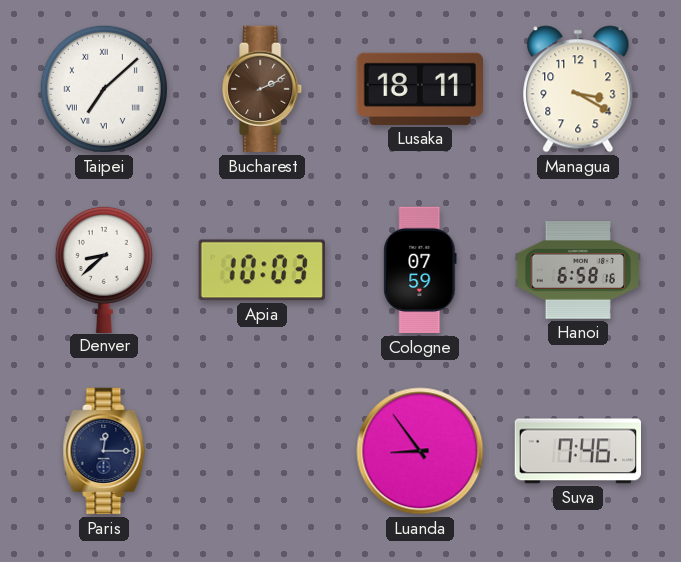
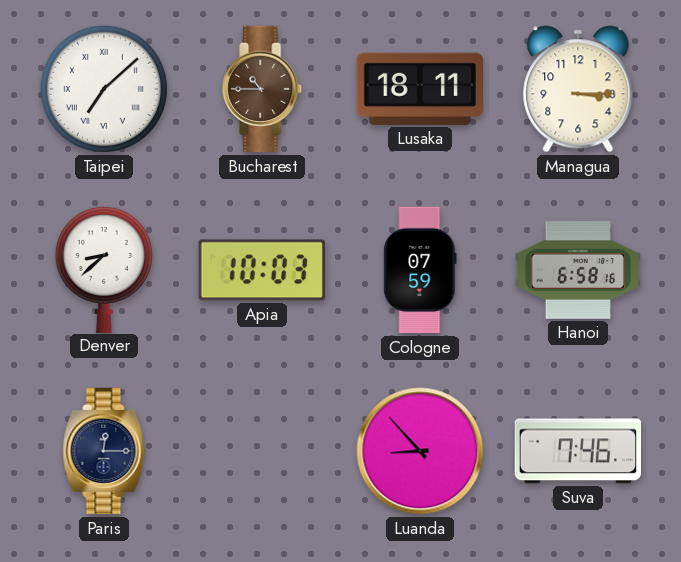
Bucharest: 2:11 -> 10:45 (263, 89)
Managua: 3:20 -> 3:15 (578, 89)
Luanda: 8:54 -> 8:53 (420, 451)
